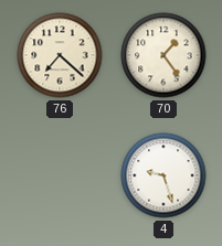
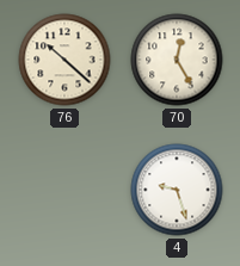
76: 7:22 -> 10:22 (64, 60)
70: 1:24 -> 12:25 (177, 60)
